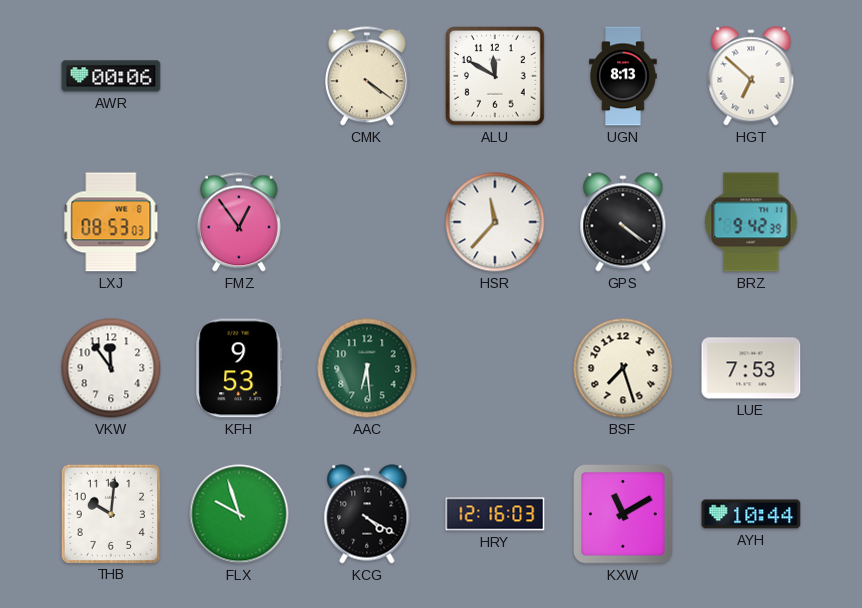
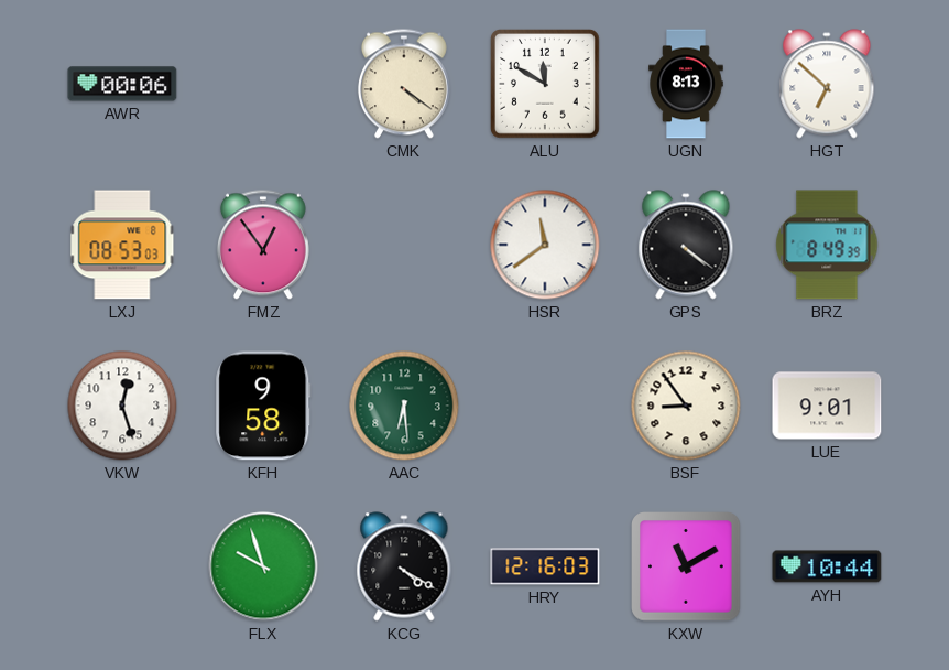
HSR: 11:37 -> 11:39 (545, 245)
BRZ: 9:42 -> 8:49 (827, 245)
VKW: 11:54 -> 12:27 (122, 406)
KFH: 9:53 -> 9:58 (263, 406)
BSF: 7:27 -> 8:54 (686, 406)
LUE: 7:53 -> 9:01 (827, 406)
THB: 10:01 -> none (110, 513)
